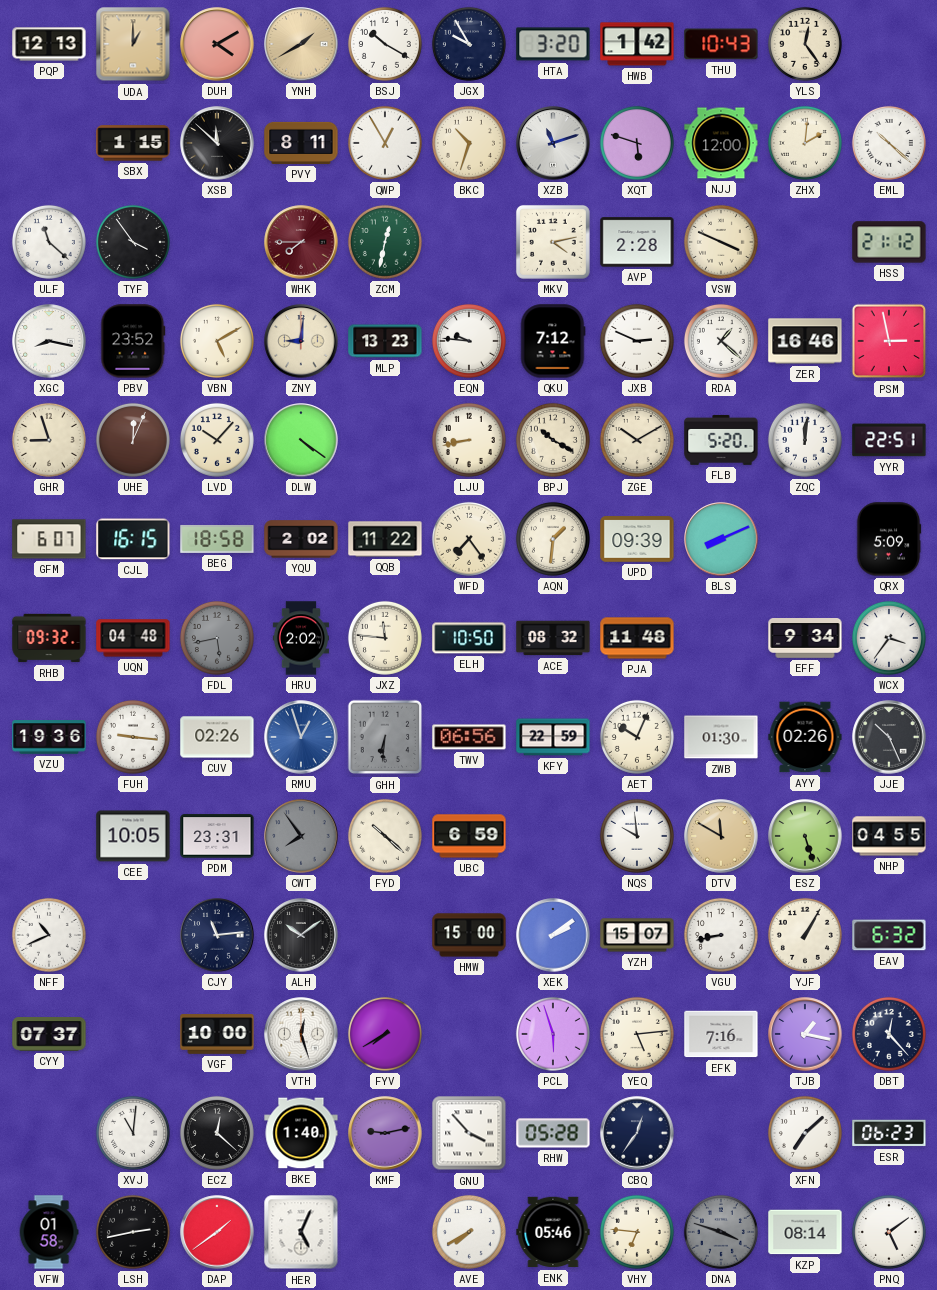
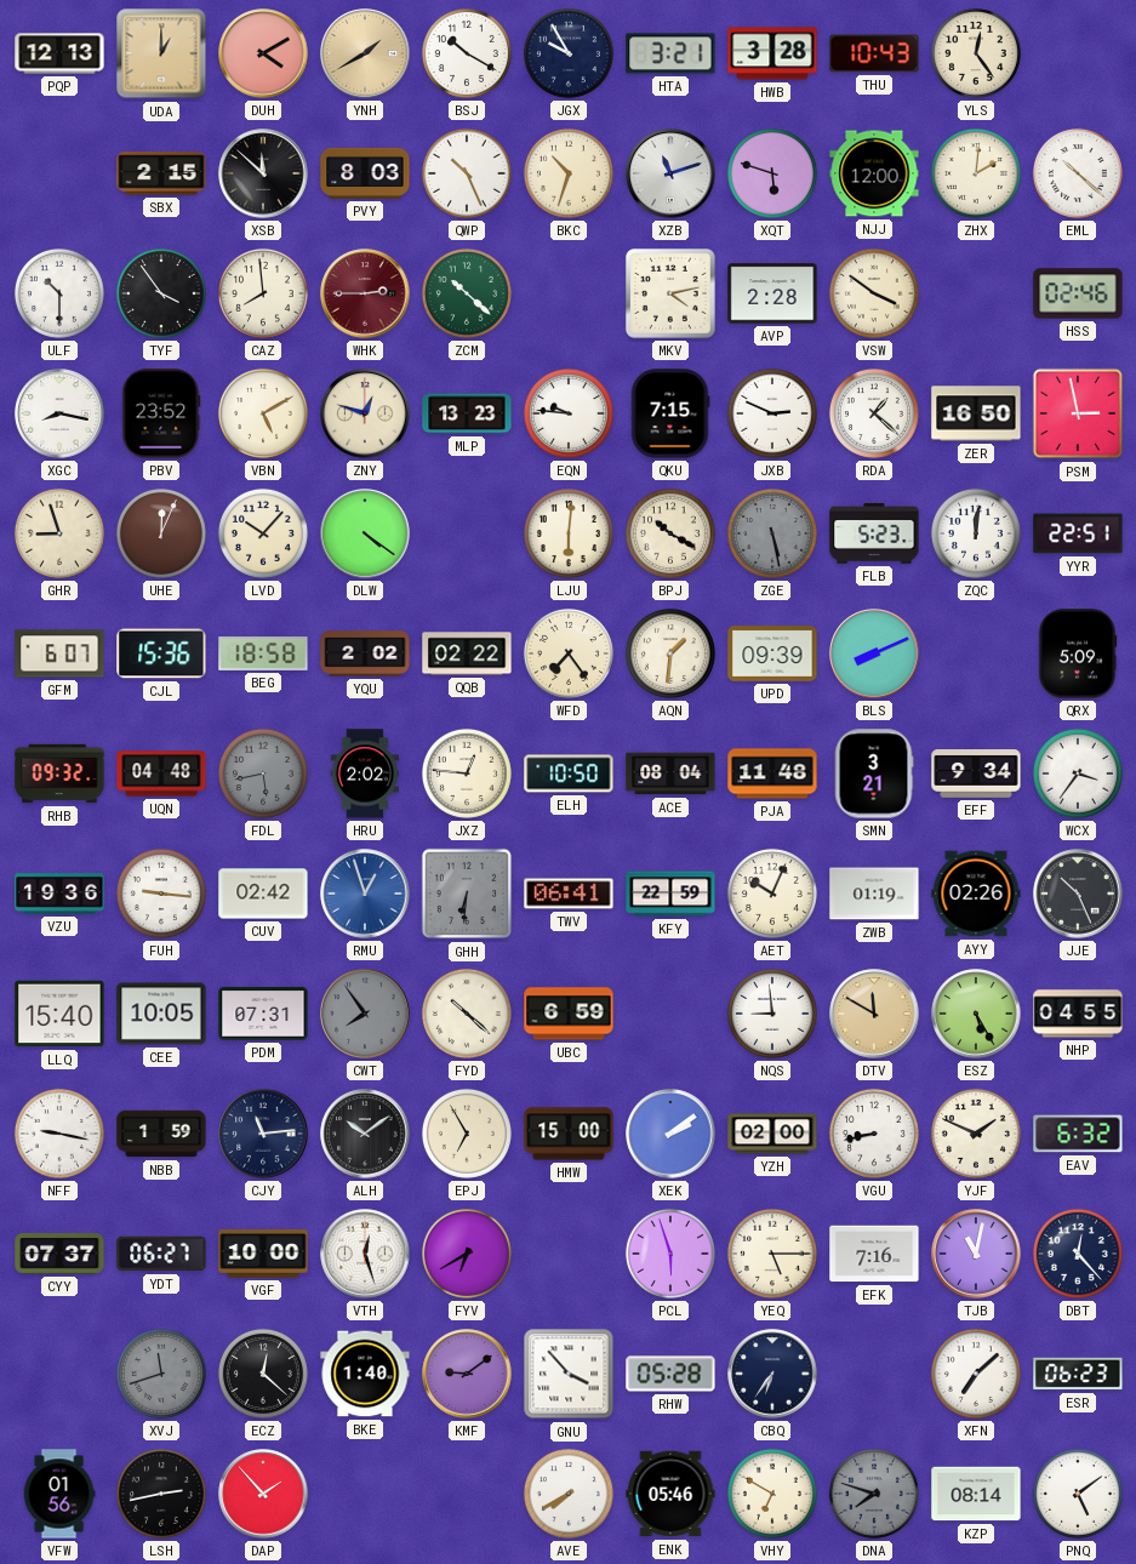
HTA: 3:20 -> 3:21 (670, 53)
HWB: 1:42 -> 3:28 (772, 53)
SBX: 1:15 -> 2:15 (161, 173)
PVY: 8:11 -> 8:03 (365, 173)
QWP: 12:55 -> 10:26 (467, 173)
ULF: 11:22 -> 10:30 (59, 293)
CAZ: none -> 7:59 (263, 293)
WHK: 7:45 -> 2:45 (365, 293)
ZCM: 12:32 -> 10:22 (467, 293)
VSW: 3:49 -> 3:51 (874, 293)
HSS: 21:12 -> 02:46 (1078, 293)
ZNY: 9:01 -> 12:48 (365, 413)
QKU: 7:12 -> 7:15 (670, 413)
ZER: 16:46 -> 16:50 (976, 413)
LJU: 8:43 -> 6:01 (569, 533)
ZGE: 10:10 -> 5:28 (772, 533)
ZGE dial: cream -> grey (772, 533)
FLB: 5:20 -> 5:23 (874, 533)
CJL: 16:15 -> 15:36 (161, 653)
QQB: 11:22 -> 02:22 (467, 653)
JXZ: 11:46 -> 12:46 (467, 774)
ACE: 08:32 -> 08:04 (670, 774)
SMN: none -> 3:21 (874, 774)
CUV: 02:26 -> 02:42 (263, 894)
TWV: 06:56 -> 06:41 (569, 894)
ZWB: 01:30 -> 01:19 (874, 894)
LLQ: none -> 15:40 (59, 1014)
PDM: 23:31 -> 07:31 (263, 1014)
NQS: 9:59 -> 8:59 (772, 1014)
ESZ: 5:27 -> 5:25 (976, 1014)
NFF: 10:41 -> 9:17 (59, 1134)
NBB: none -> 1:59 (161, 1134)
EPJ: none -> 6:55 (467, 1134)
YZH: 15:07 -> 02:00 (772, 1134)
YJF: 1:05 -> 1:49 (976, 1134)
YDT: none -> 06:27 (161, 1254)
FYV: 7:40 -> 6:40 (467, 1254)
YEQ: 5:14 -> 5:15 (772, 1254)
TJB: 1:17 -> 11:02 (976, 1254)
XVJ: 11:01 -> 11:42 (161, 1374)
XVJ dial: white -> grey (161, 1374)
KMF: 9:13 -> 9:09 (467, 1374)
CBQ: 12:36 -> 6:36 (772, 1374)
VFW: 01:58 -> 01:56 (59, 1494)
DAP: 1:39 -> 1:53 (263, 1494)
HER: 5:04 -> none (301, 1232)
VHY: 6:46 -> 6:50 (772, 1494)
DNA: 3:48 -> 7:48 (874, 1494)
